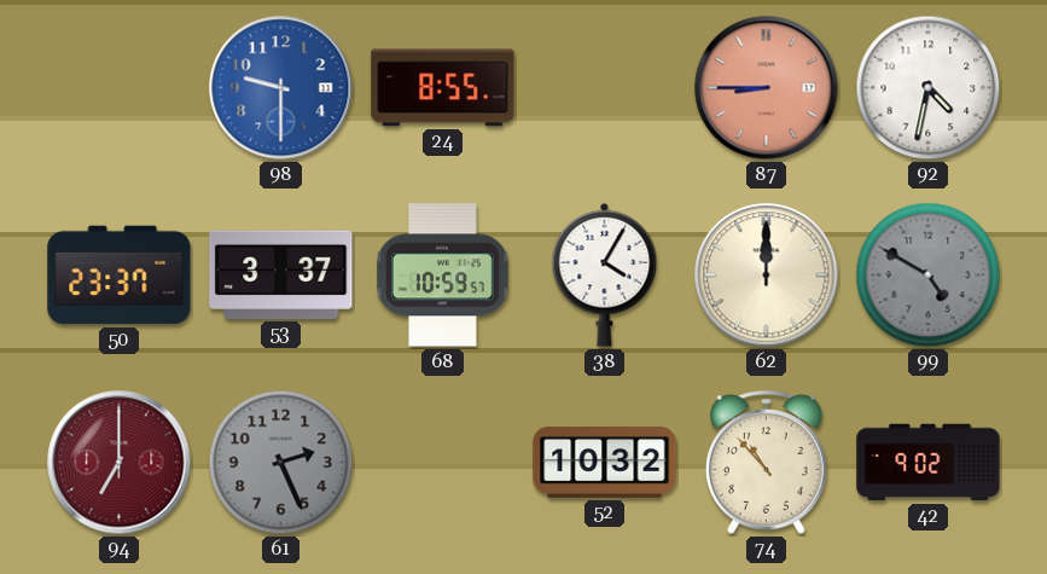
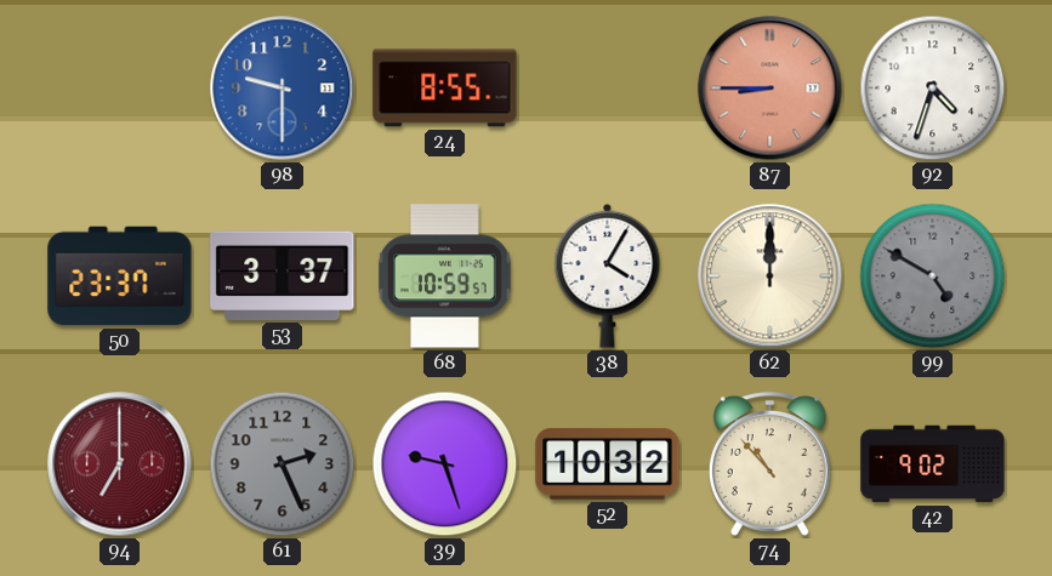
92: 4:32 -> 4:33 (933, 89)
39: none -> 9:27 (445, 464)
